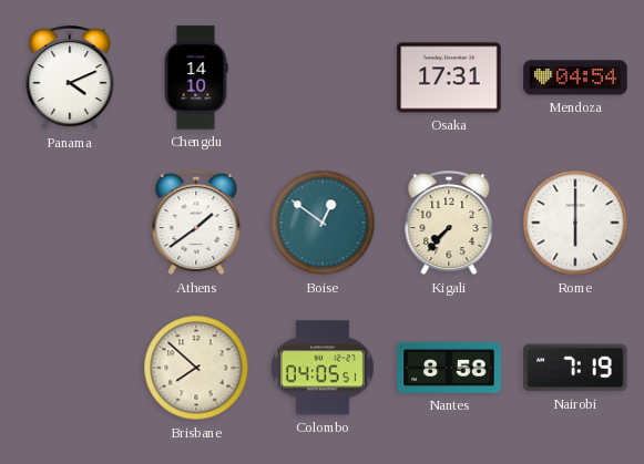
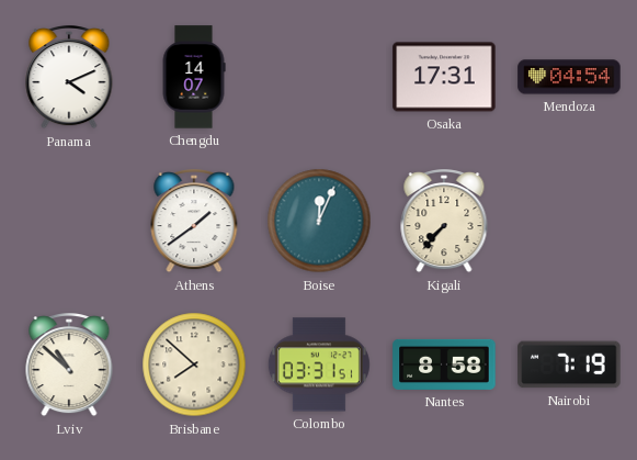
Chengdu: 14:10 -> 14:07 (194, 77)
Boise: 12:51 -> 12:04 (319, 221)
Rome: 6:00 -> none (575, 223)
Lviv: none -> 10:52 (69, 364)
Colombo: 04:05 -> 03:31 (319, 364)
